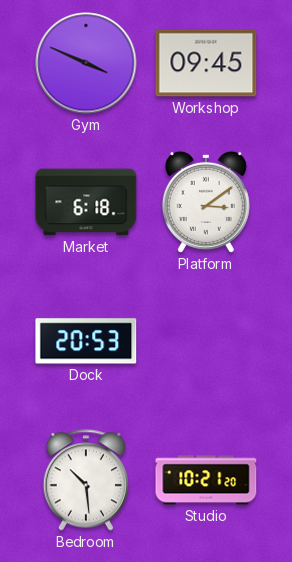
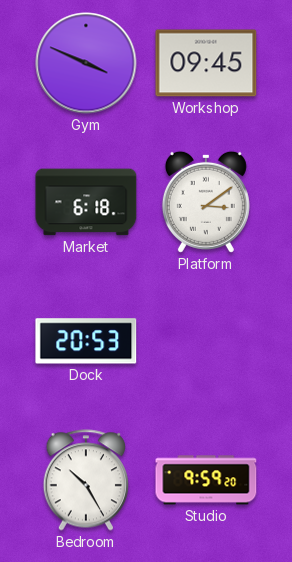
Bedroom: 10:29 -> 10:25 (85, 480)
Studio: 10:21 -> 9:59 (206, 480)
